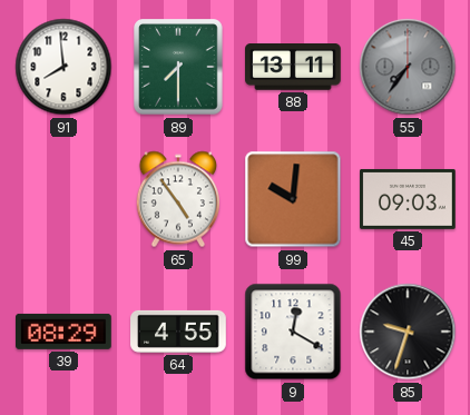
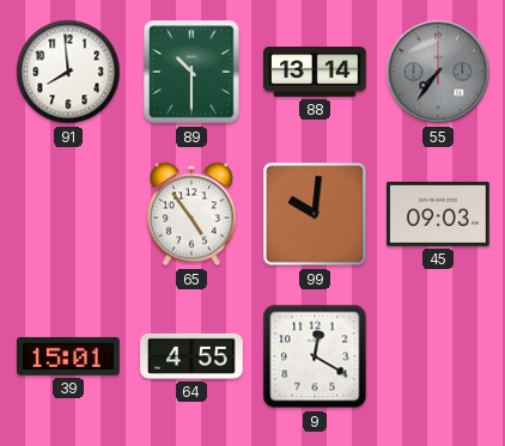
89: 7:30 -> 10:30 (191, 72)
88: 13:11 -> 13:14 (316, 73)
39: 08:29 -> 15:01 (69, 356)
85: 9:33 -> none (408, 332)
